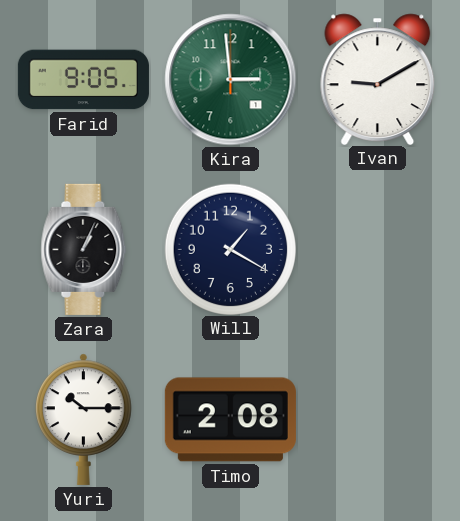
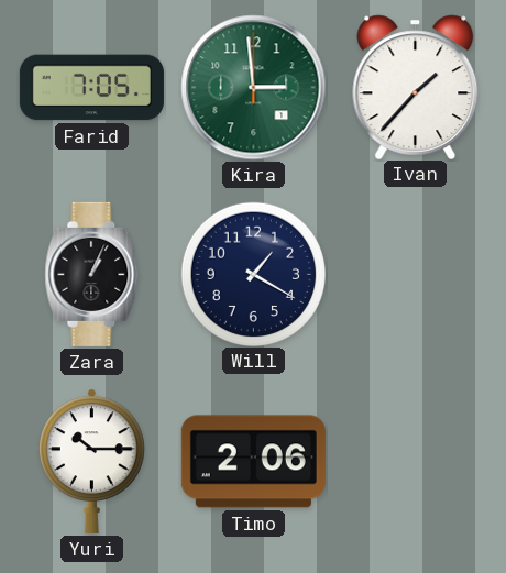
Farid: 9:05 -> 7:05 (91, 88)
Ivan: 9:10 -> 1:37 (416, 87)
Timo: 2:08 -> 2:06 (253, 462)
